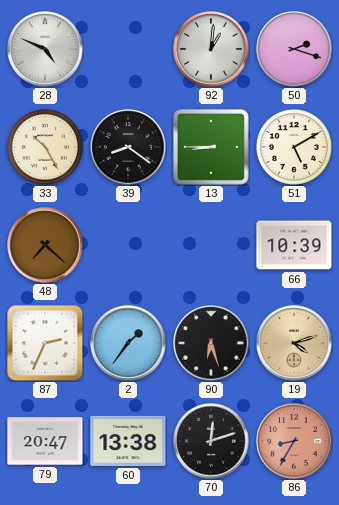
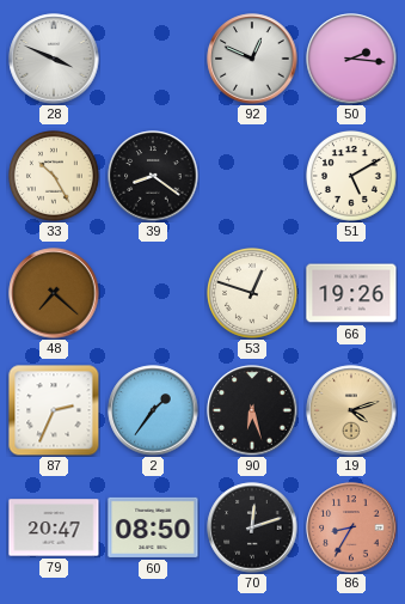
28: 4:49 -> 3:49 (54, 59)
92: 1:01 -> 12:49 (252, 59)
50: 2:18 -> 2:16 (351, 59)
13: 8:45 -> none (211, 147)
53: none -> 12:48 (253, 294)
66: 10:39 -> 19:26 (351, 293)
60: 13:38 -> 08:50 (153, 527)
